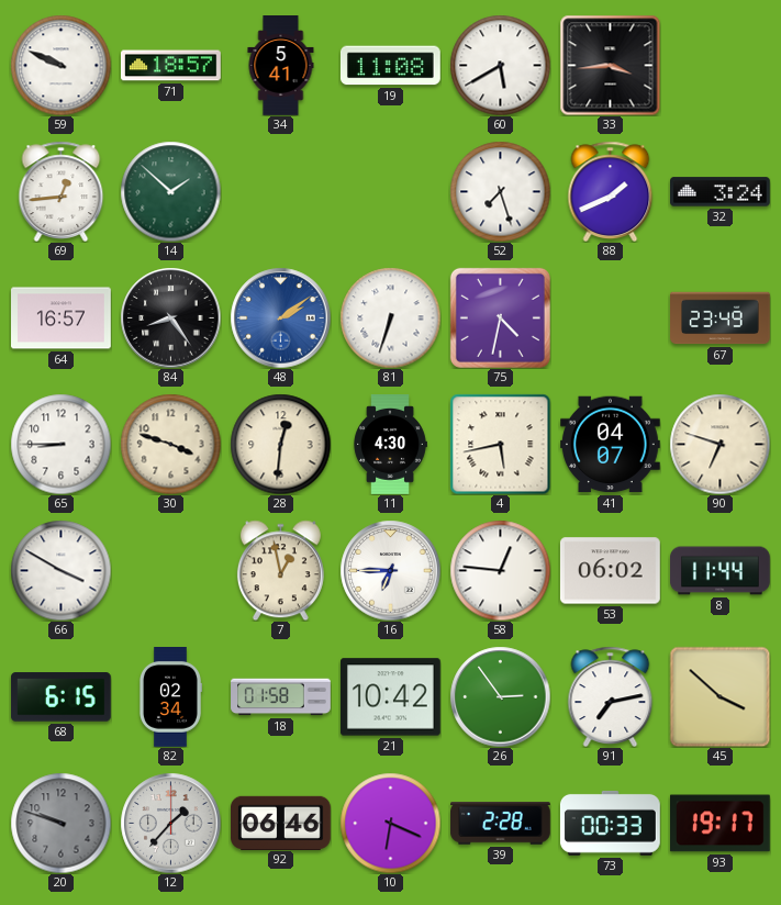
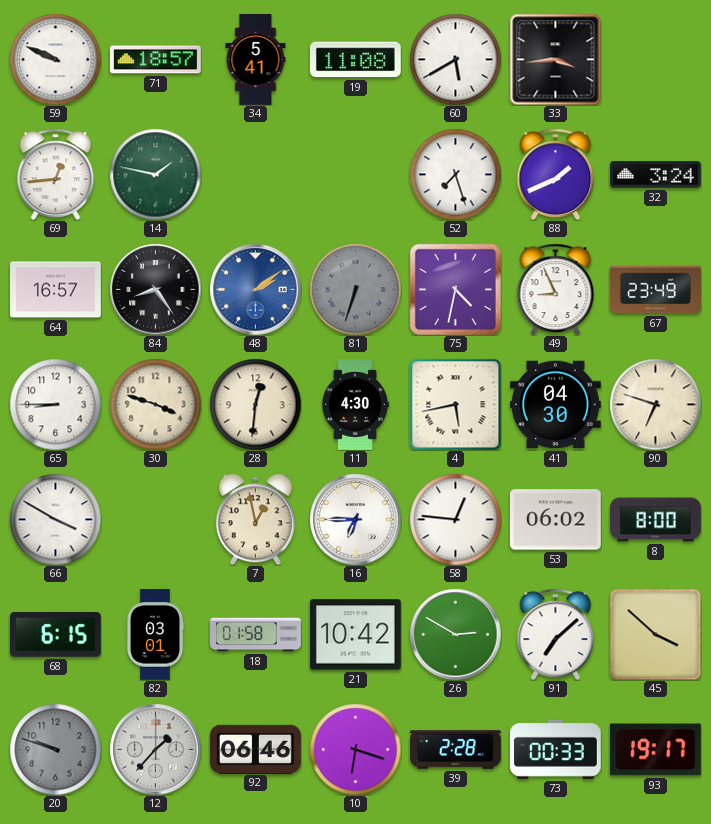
14: 1:52 -> 1:47 (155, 174)
81 dial: white -> grey (355, 289)
49: none -> 8:56 (556, 289)
41: 04:07 -> 04:30 (556, 405)
8: 11:44 -> 8:00 (656, 520)
82: 02:34 -> 03:01 (154, 635)
26: 2:54 -> 2:50 (455, 634)
91: 7:13 -> 7:08 (556, 634)
10: 6:19 -> 6:18 (355, 749)
